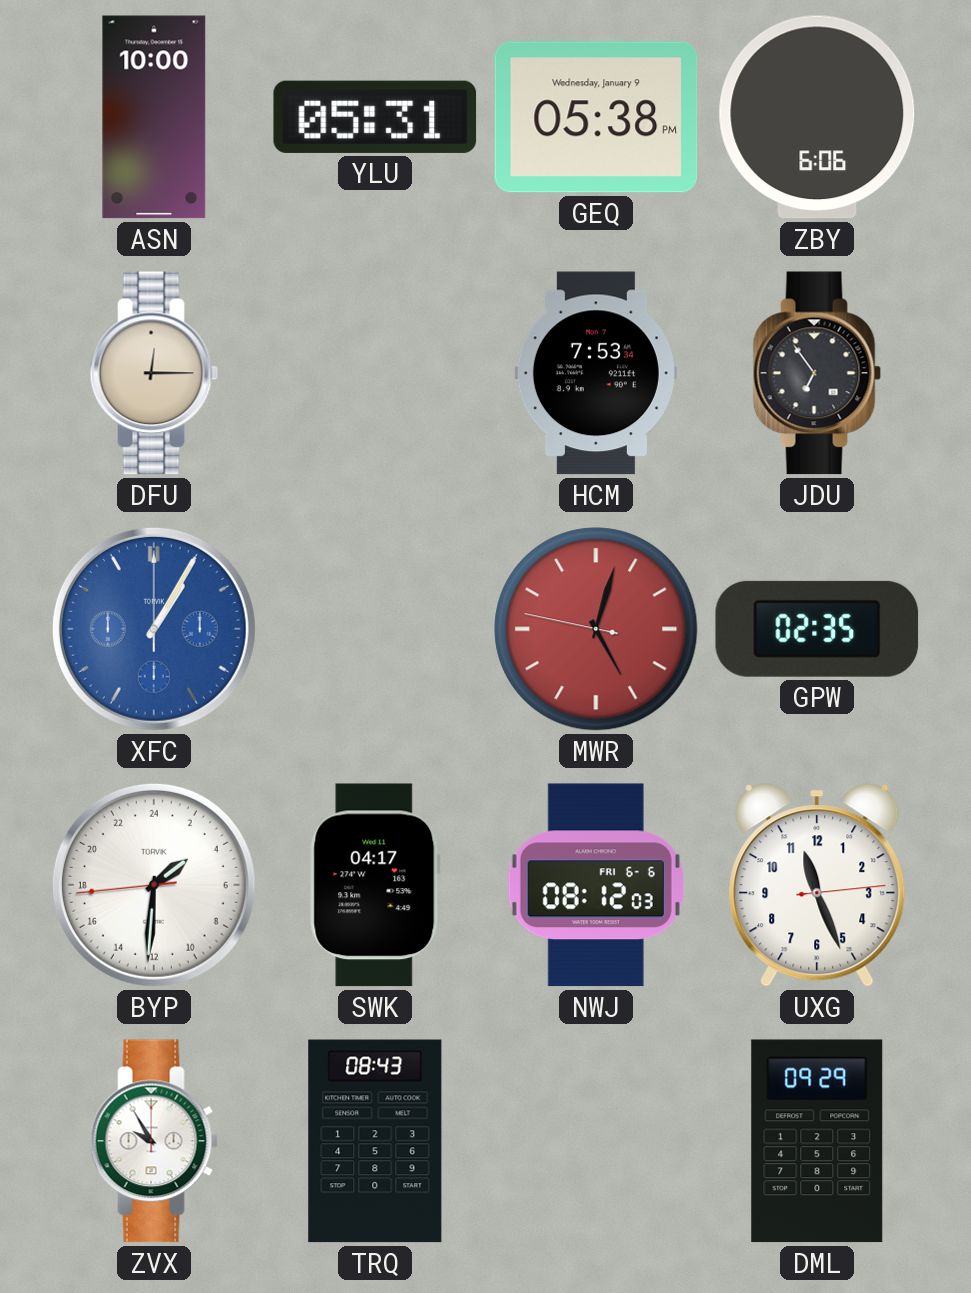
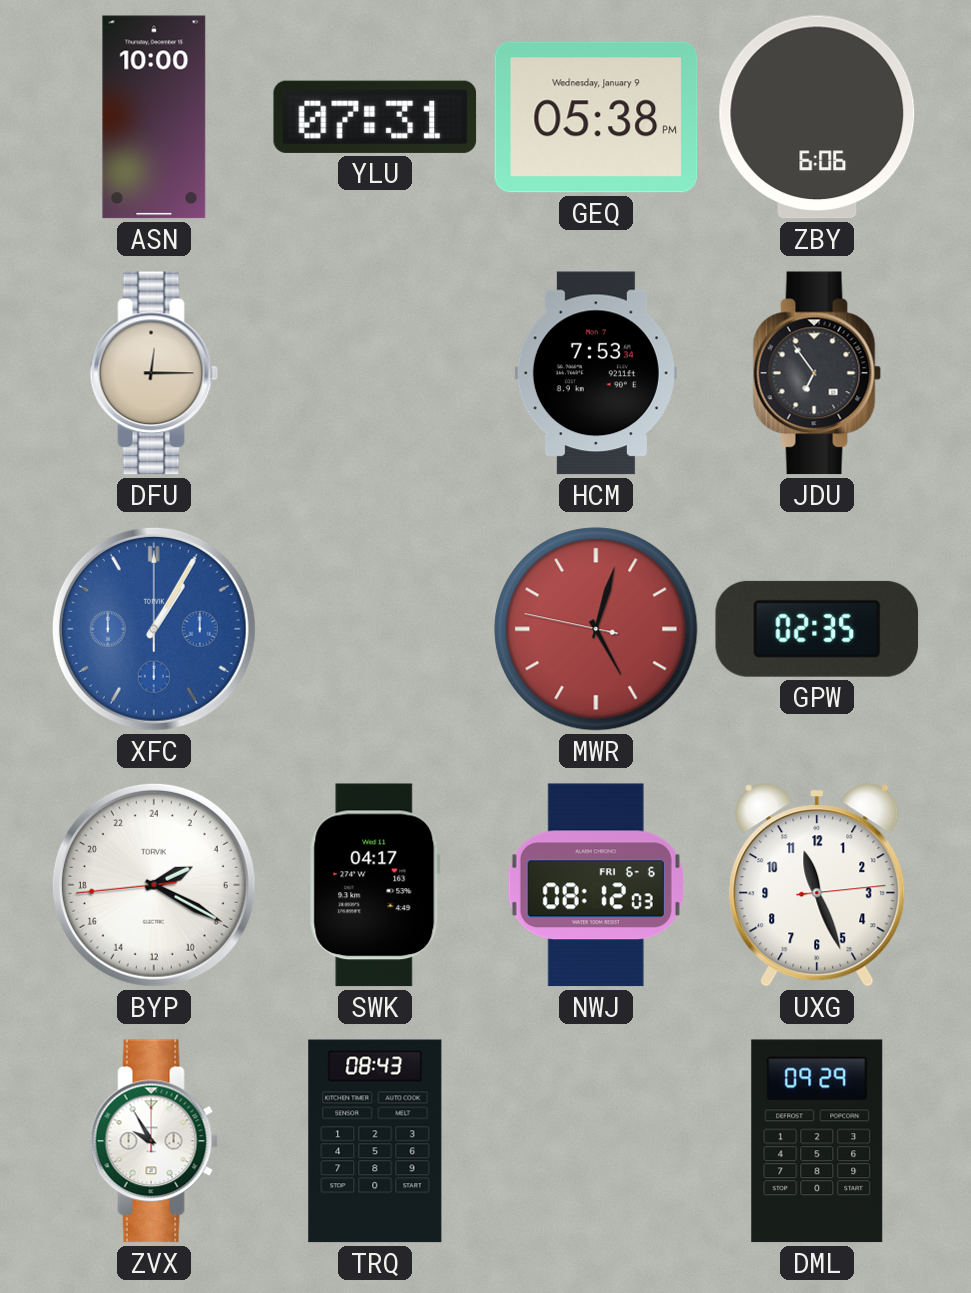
YLU: 05:31 -> 07:31 (375, 117)
BYP: 3:30 -> 4:19 (154, 885)
